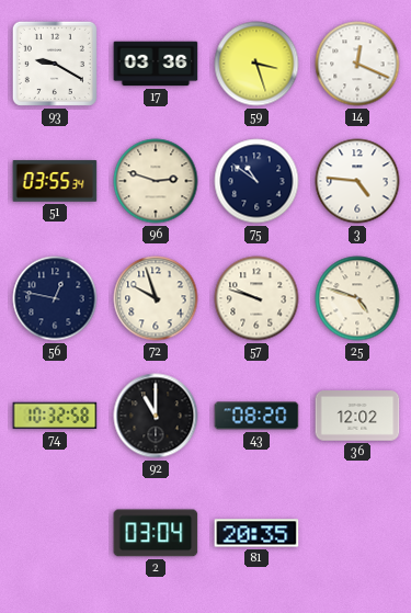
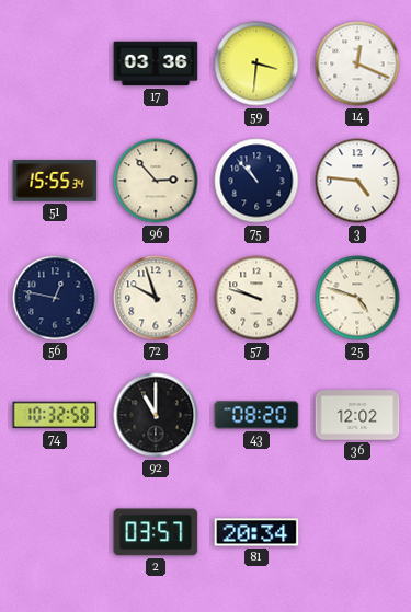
93: 9:20 -> none (55, 64)
59: 3:27 -> 3:31 (256, 63)
51: 03:55 -> 15:55 (55, 181)
96: 2:48 -> 2:53 (156, 181)
75: 10:51 -> 10:53 (256, 181)
2: 03:04 -> 03:57 (156, 532)
81: 20:35 -> 20:34 (256, 532)
